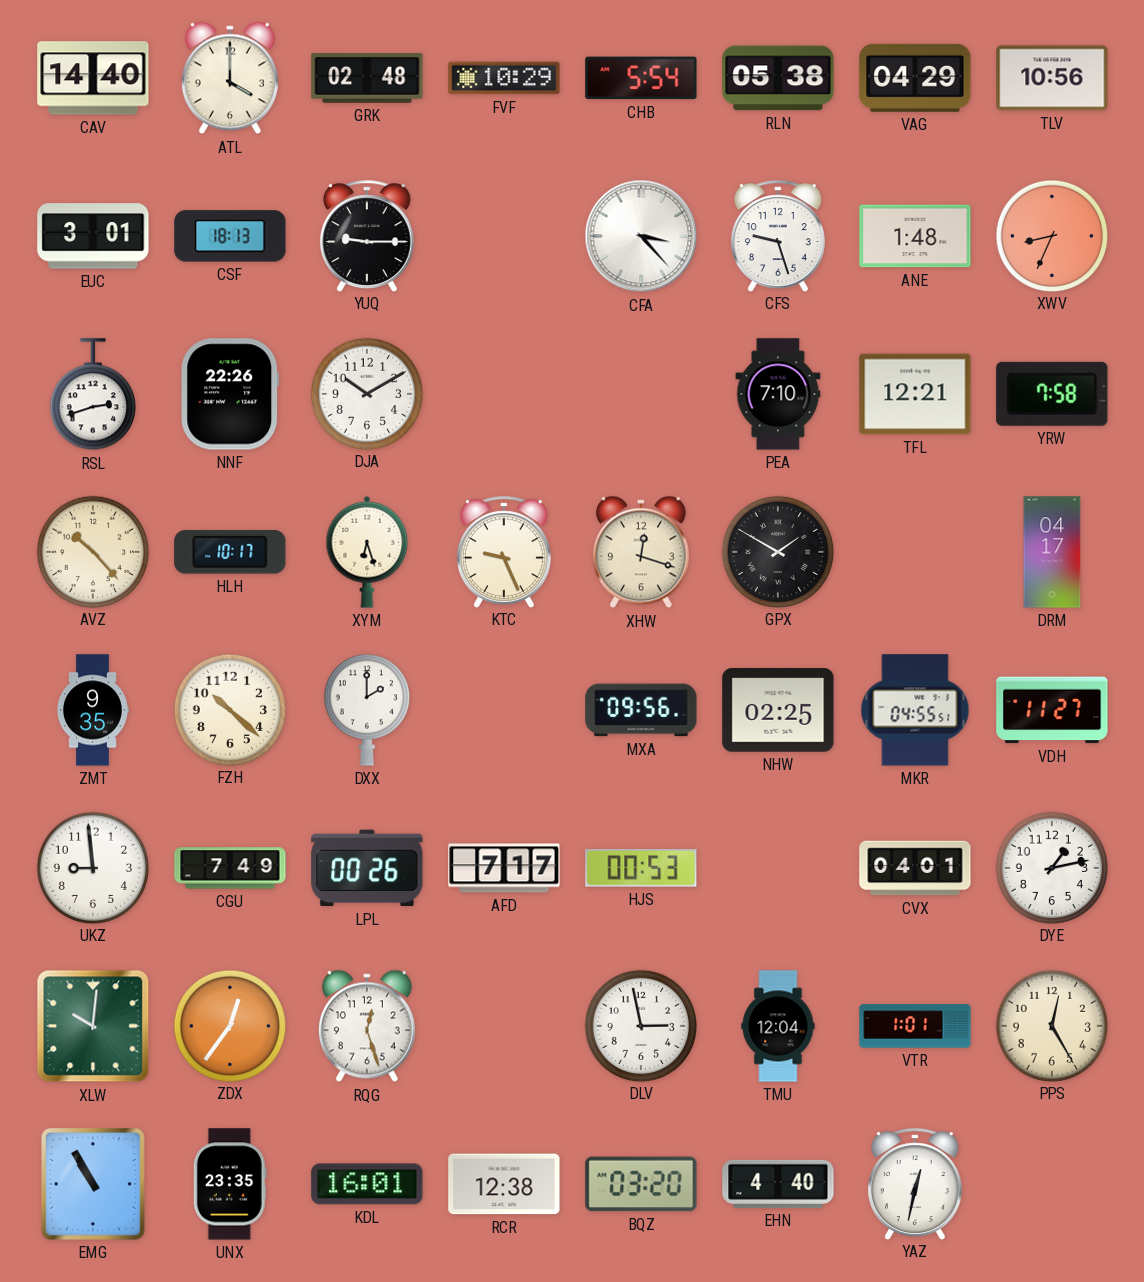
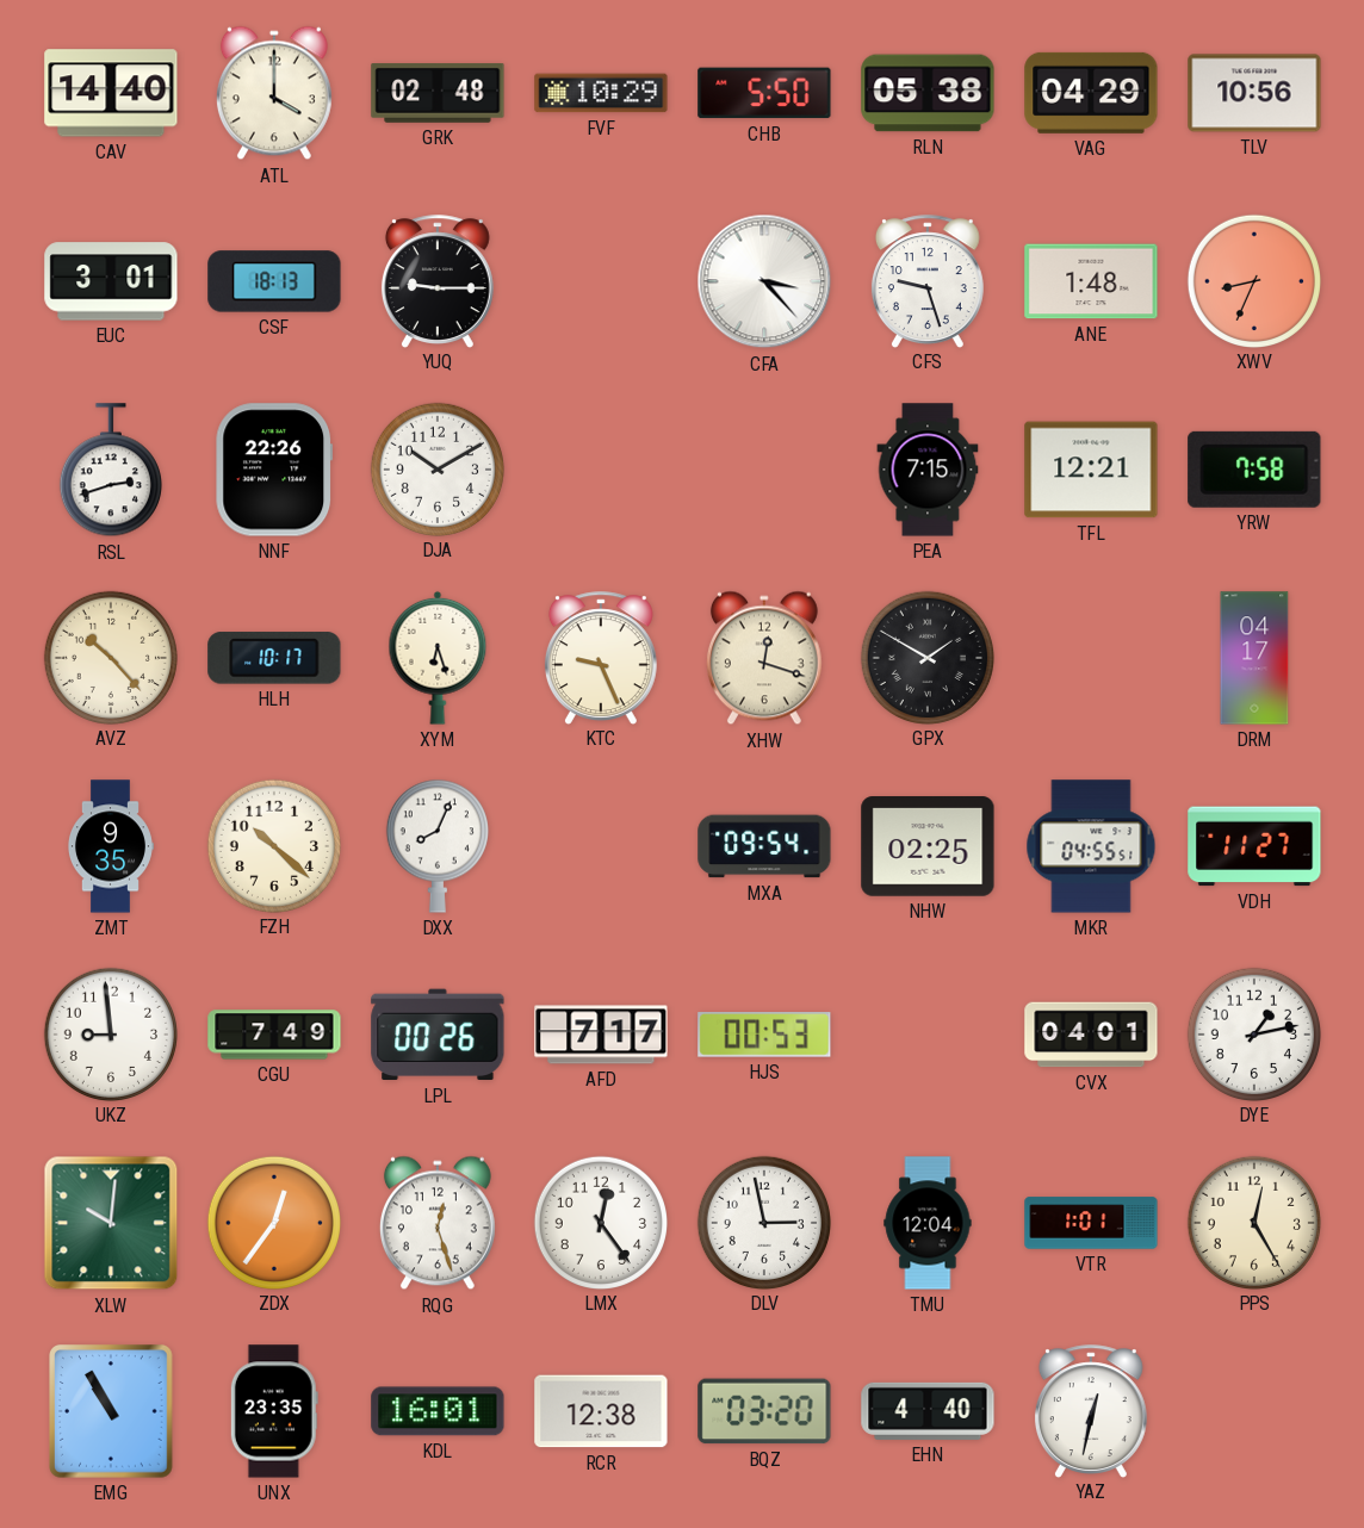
CHB: 5:54 -> 5:50 (764, 93)
PEA: 7:10 -> 7:15 (928, 470)
DXX: 2:00 -> 8:04 (438, 846)
MXA: 09:56 -> 09:54 (764, 846)
LMX: none -> 12:24 (600, 1222)
